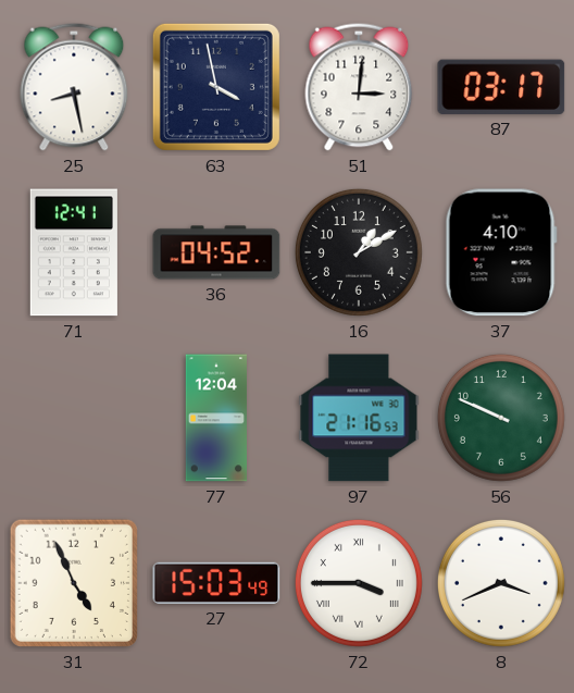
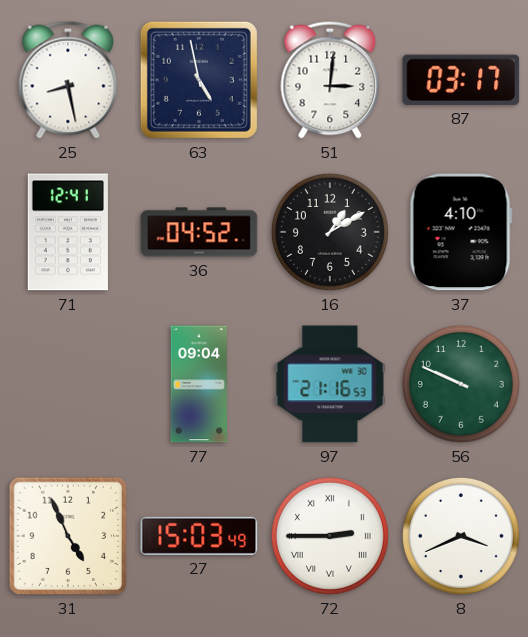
63: 3:58 -> 4:58 (199, 80)
77: 12:04 -> 09:04 (198, 384)
72: 3:45 -> 2:45 (330, 536)
